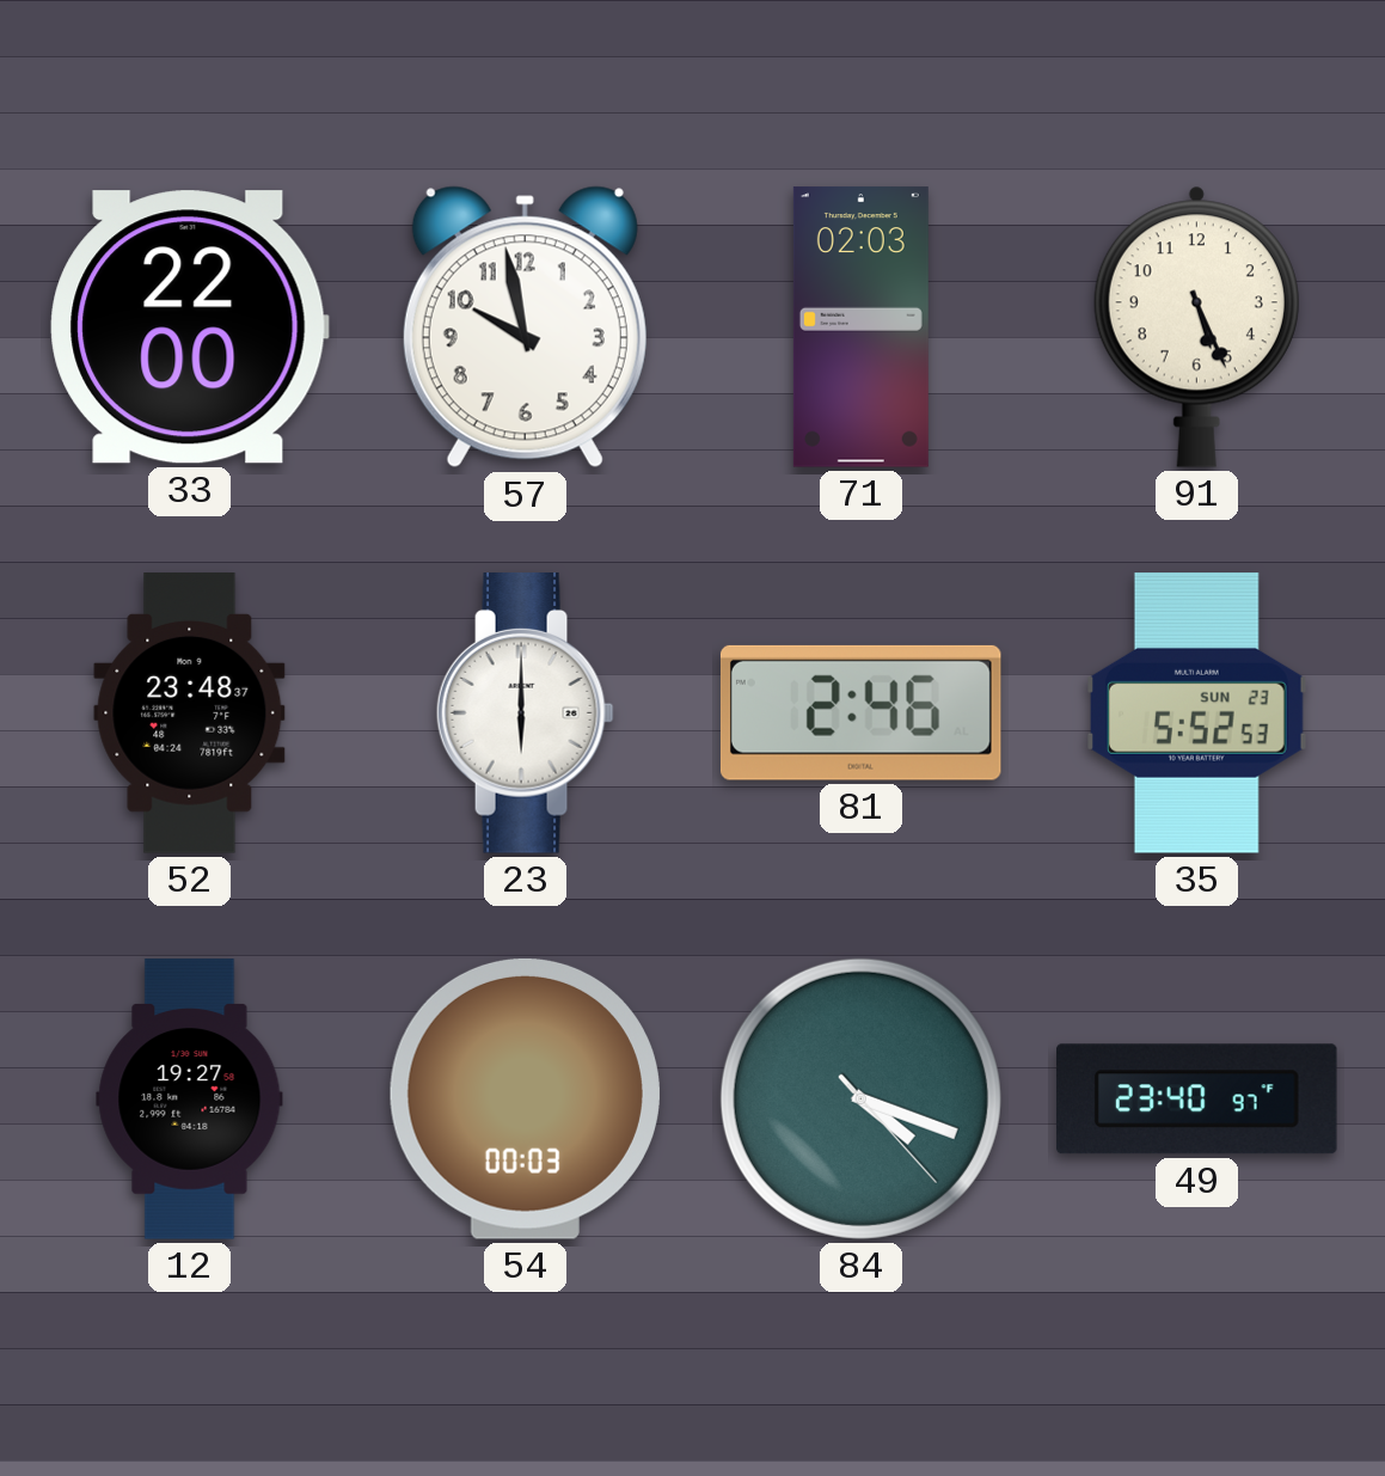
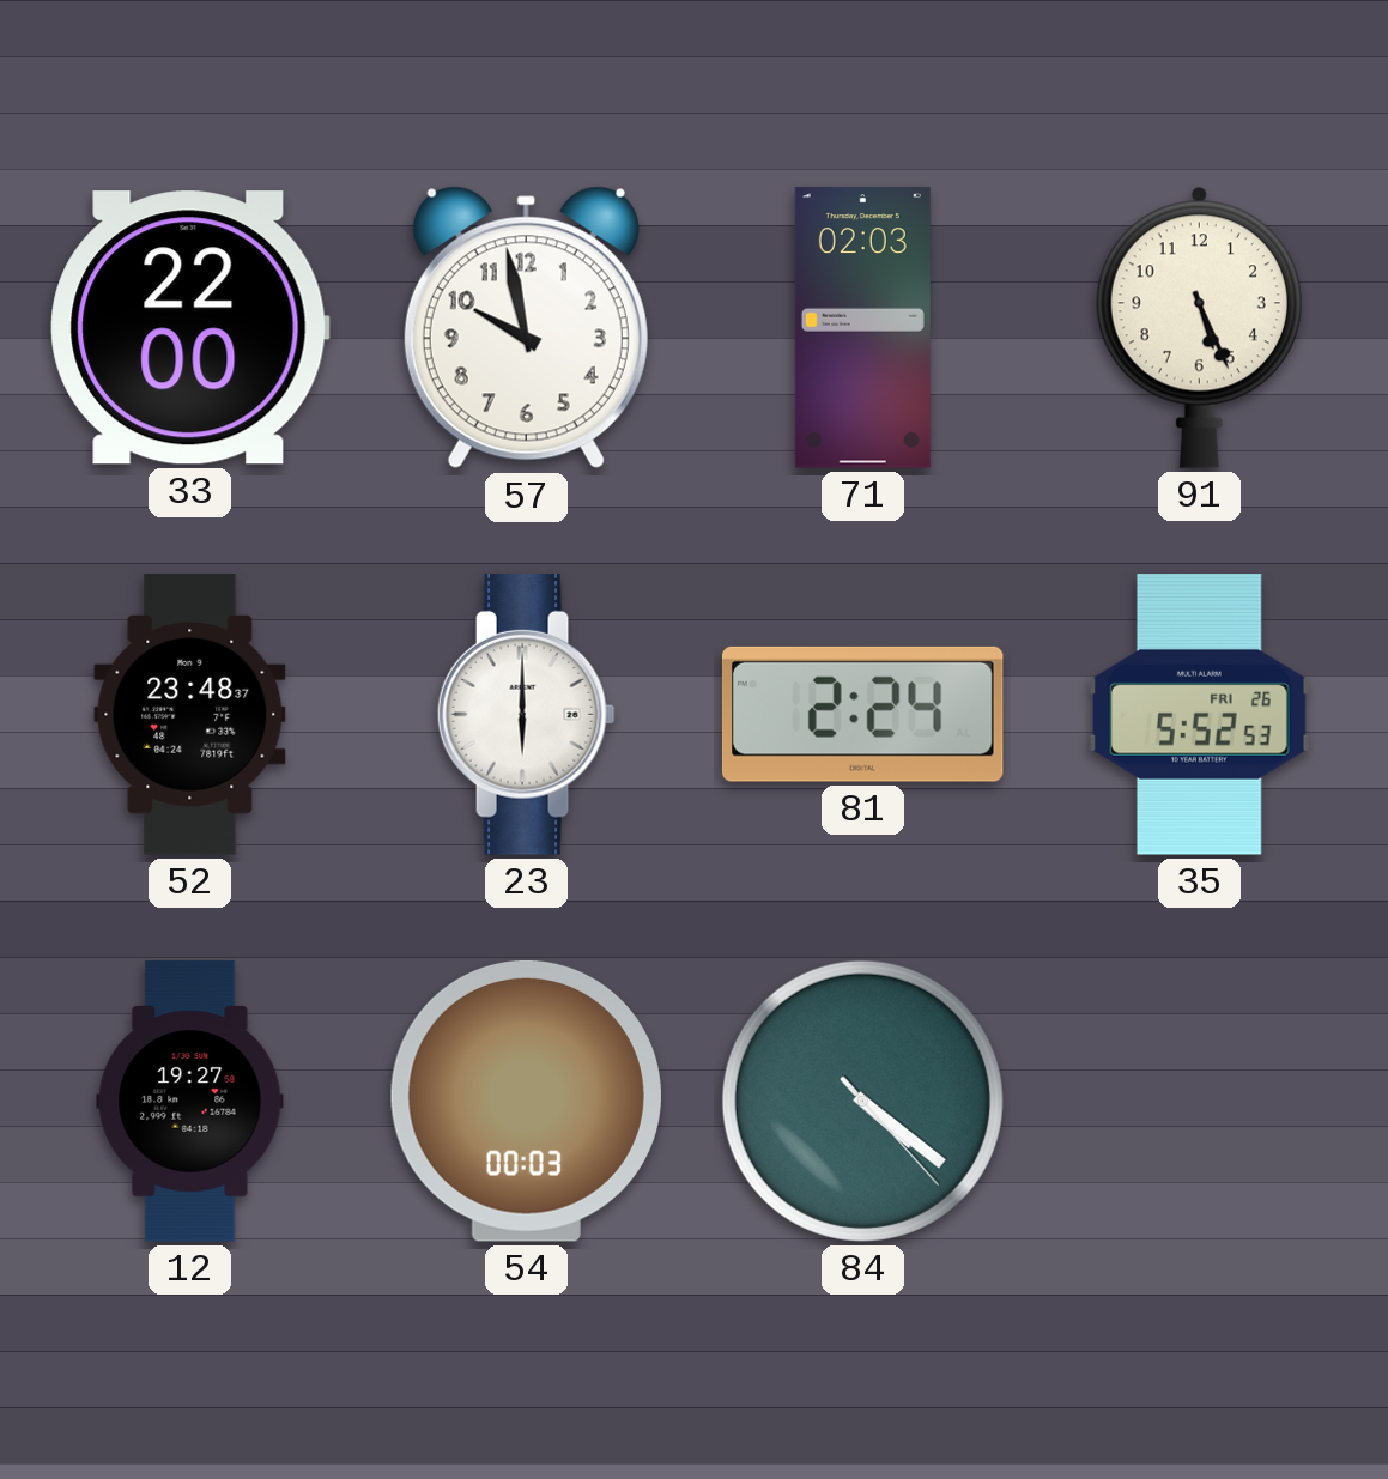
81: 2:46 -> 2:24 (862, 714)
35 date: SUN 23 -> FRI 26 (1200, 715)
84: 4:18 -> 4:21 (862, 1101)
49: 23:40 -> none (1197, 1100)
